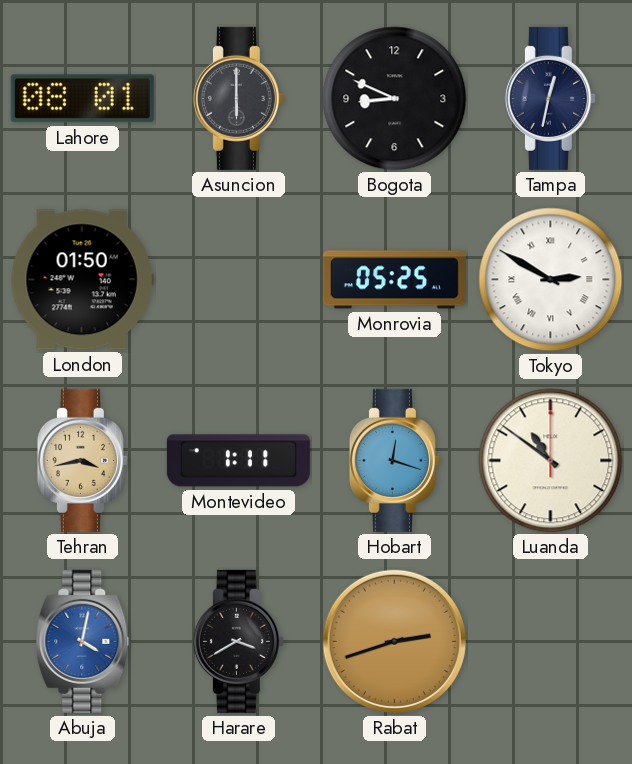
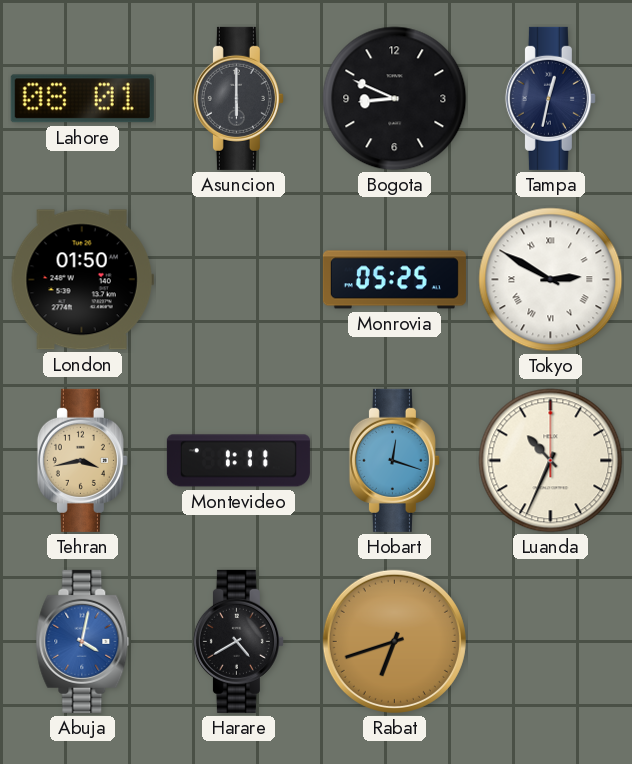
Luanda: 10:51 -> 10:34 (551, 461)
Harare: 3:40 -> 4:40 (238, 641)
Rabat: 2:42 -> 6:42 (394, 641)
